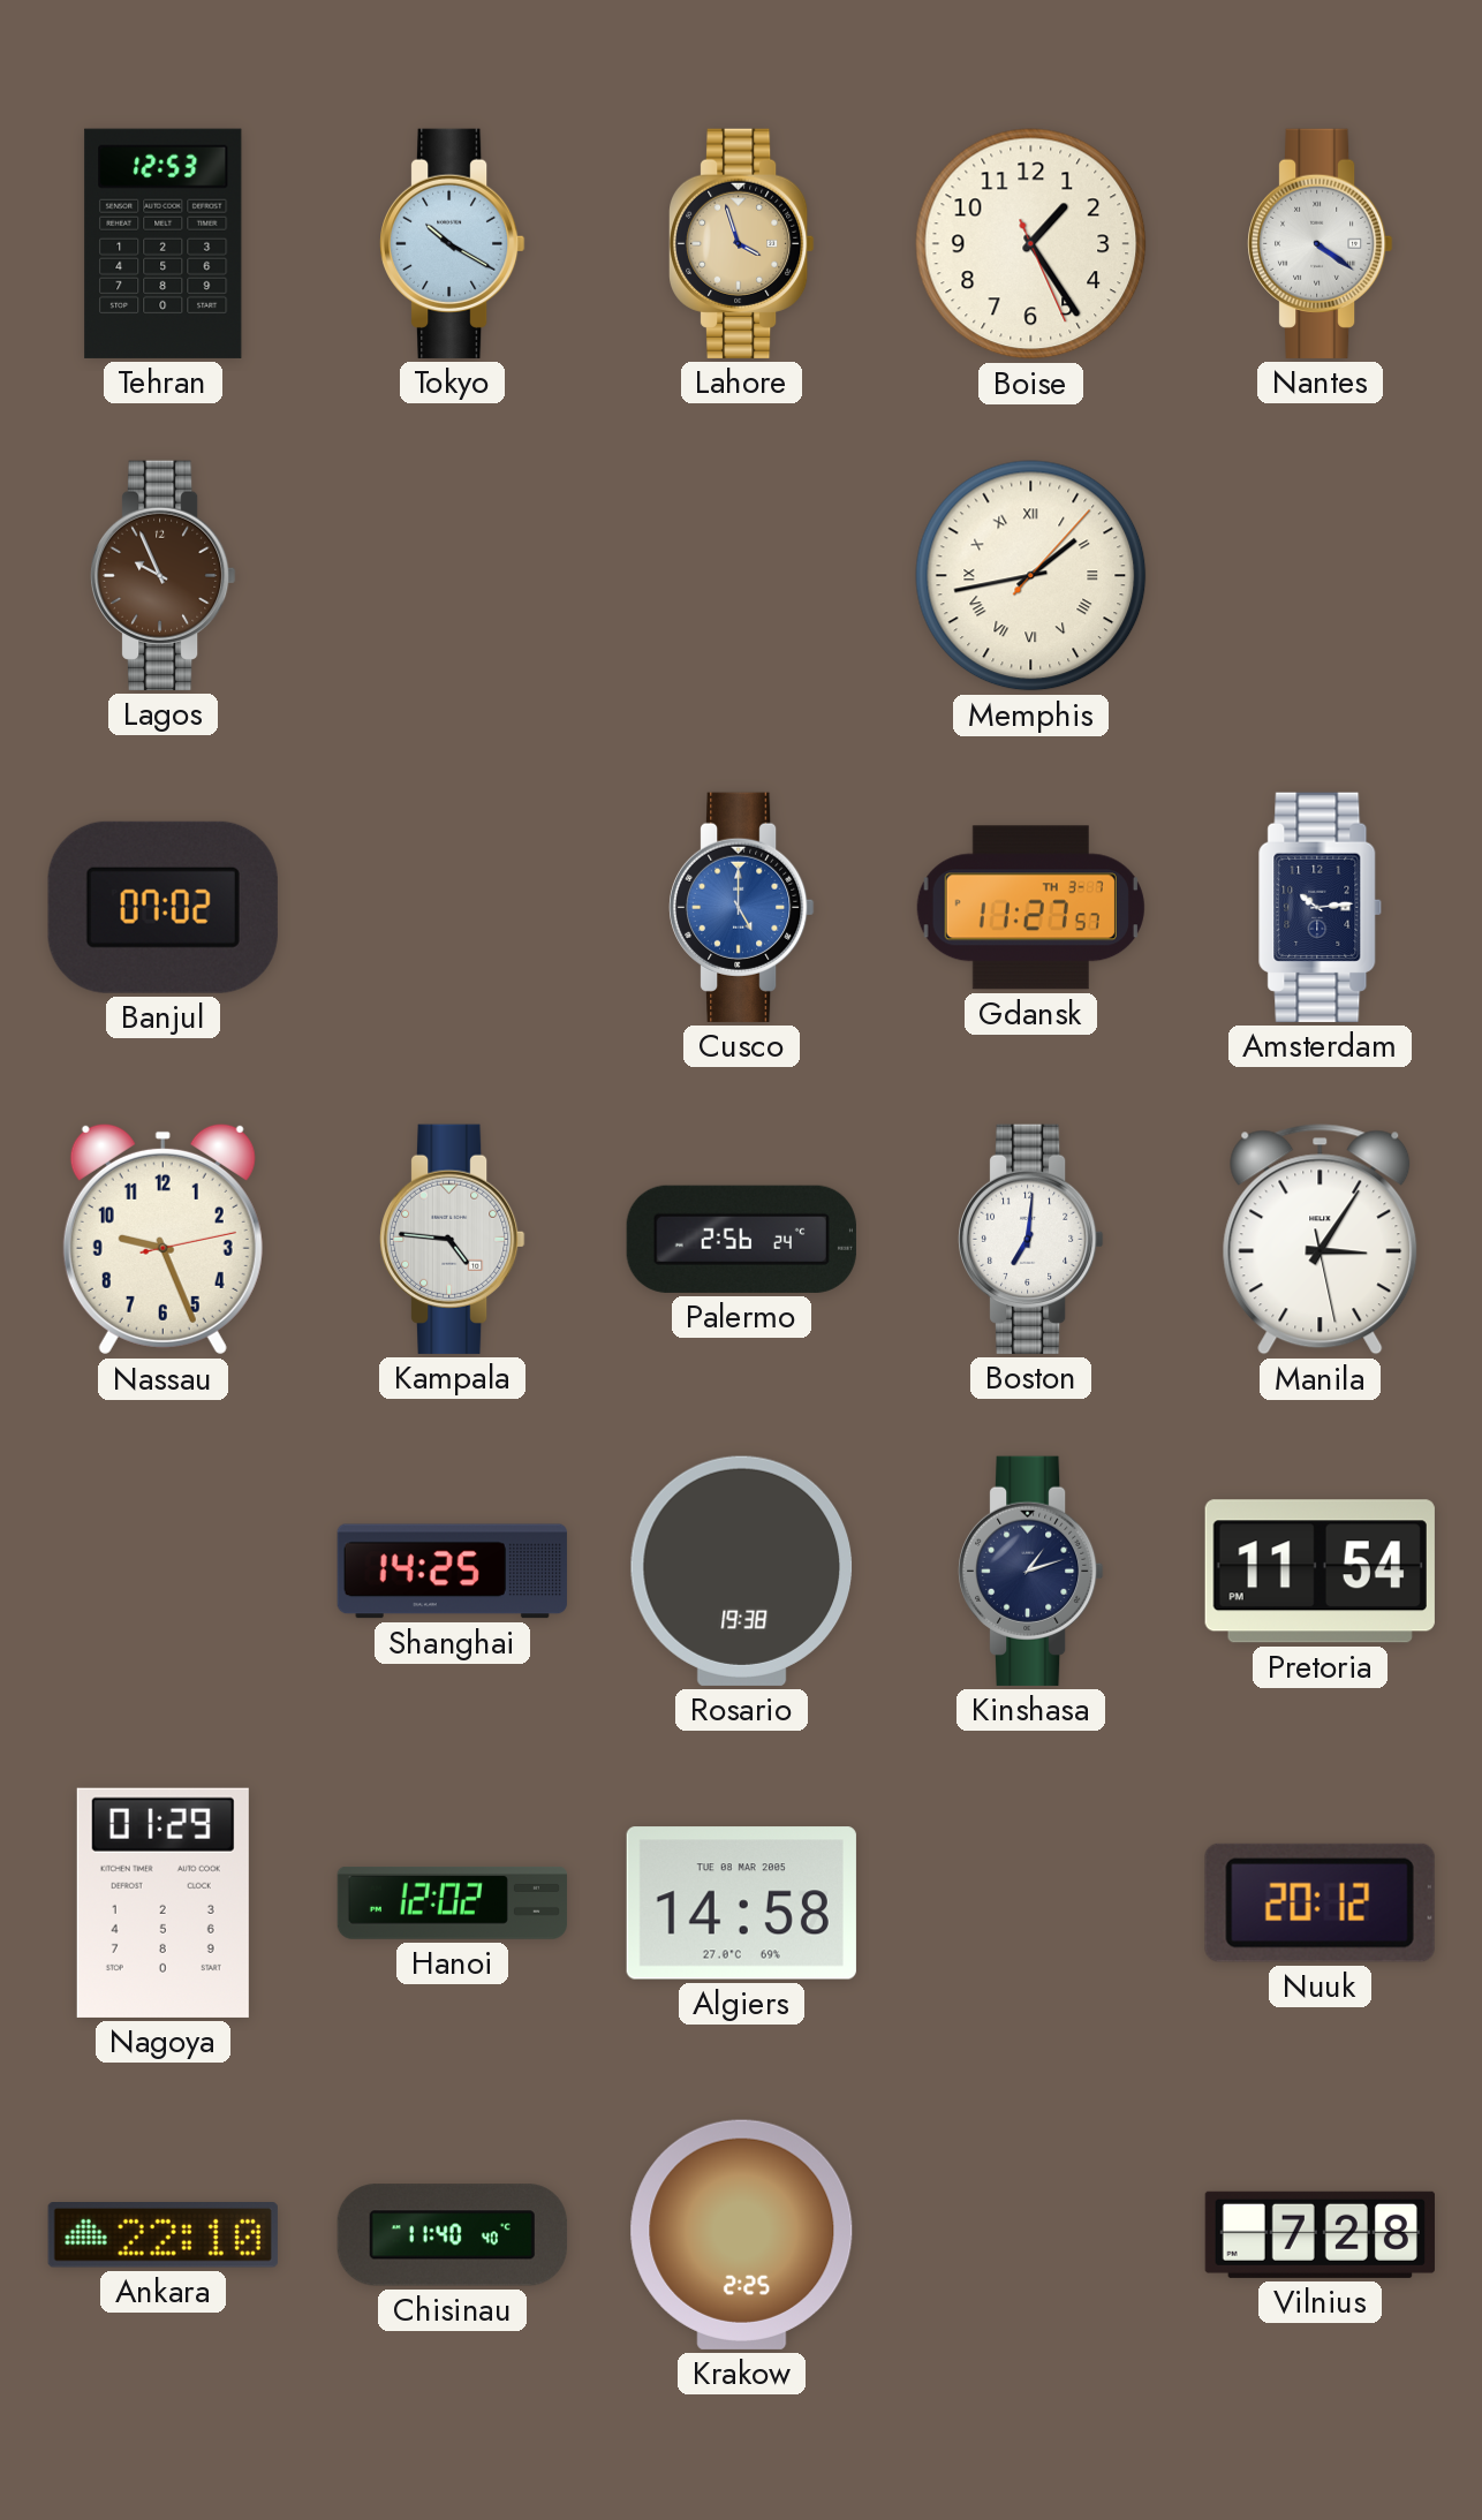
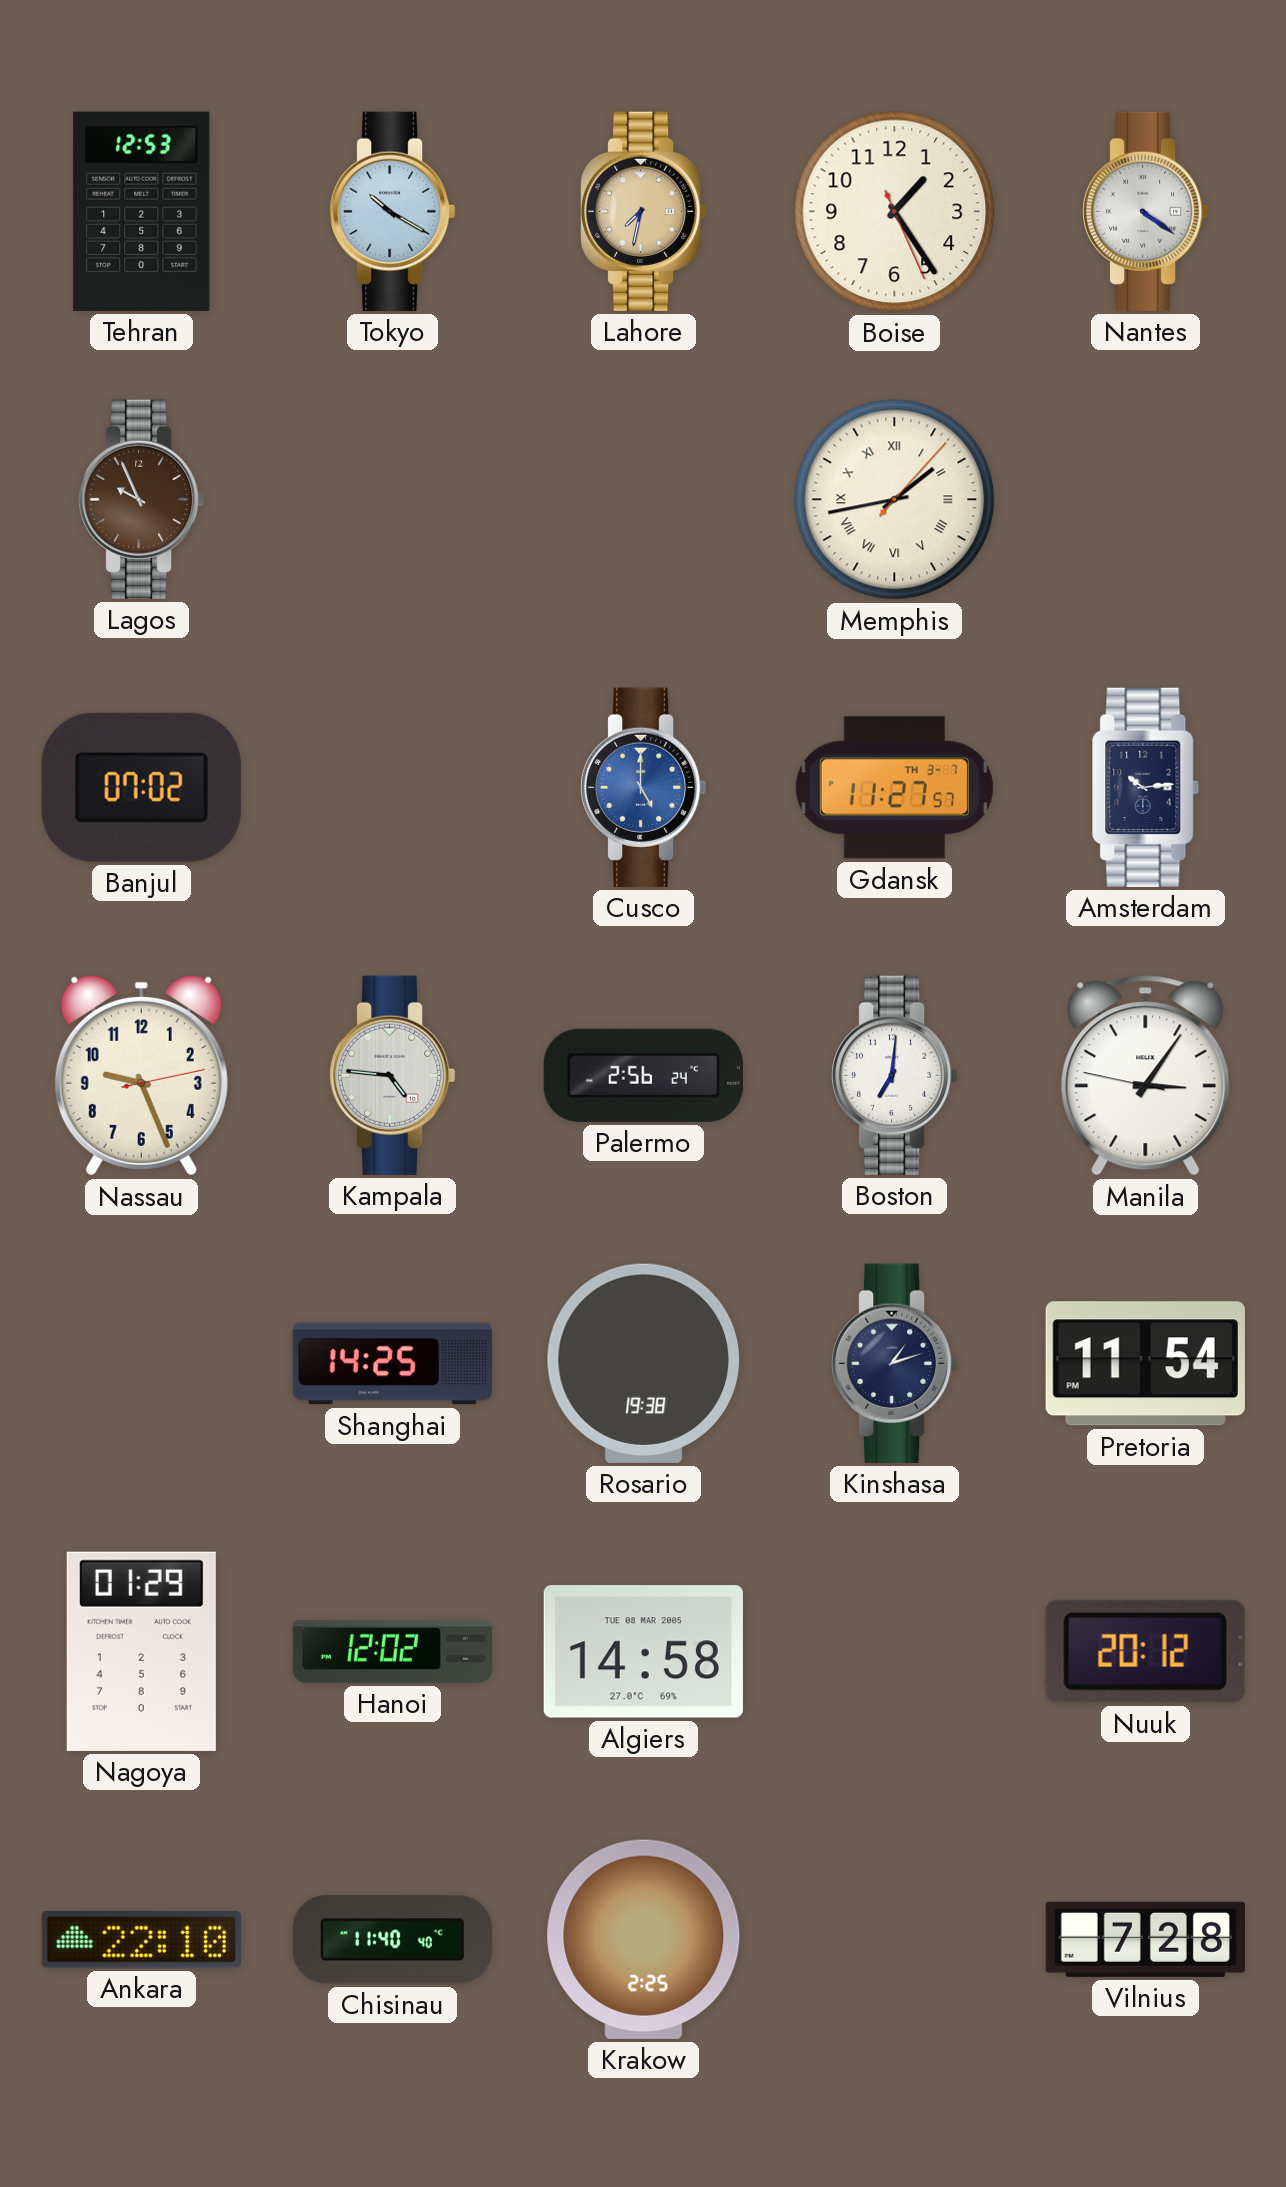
Lahore: 3:57 -> 7:32 (644, 211)
Manila: 3:05:28 -> 3:05:47 (1146, 1076)
